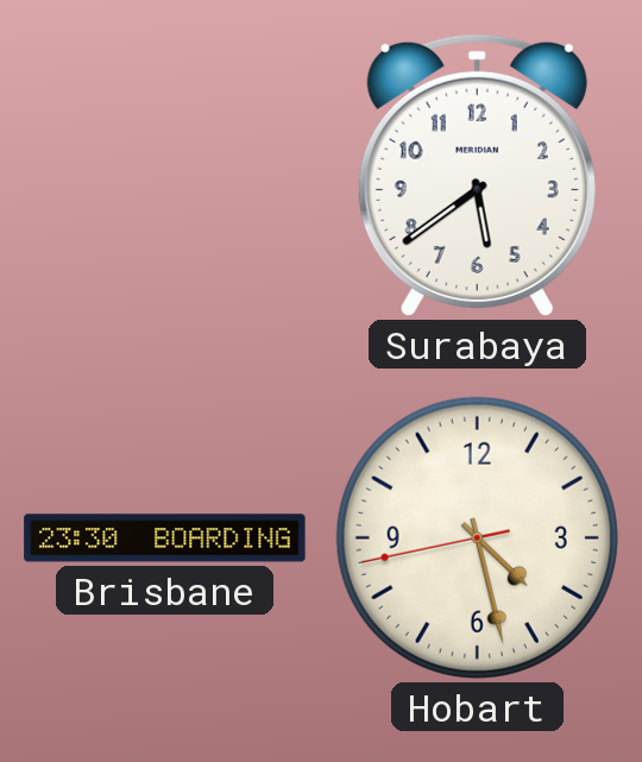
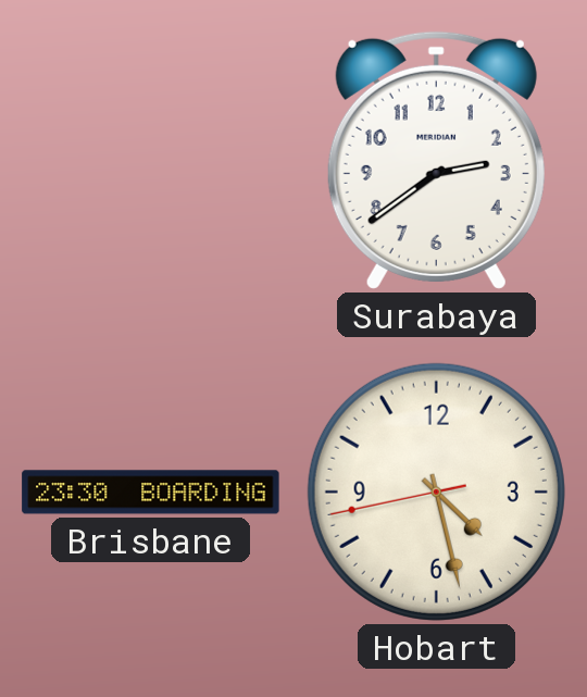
Surabaya: 5:39 -> 2:39 (436, 160)
